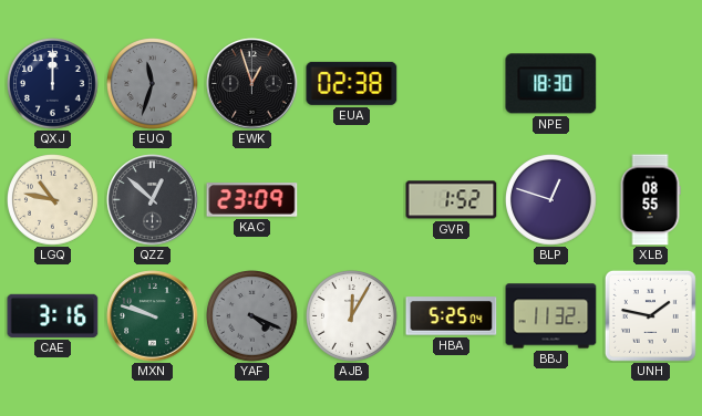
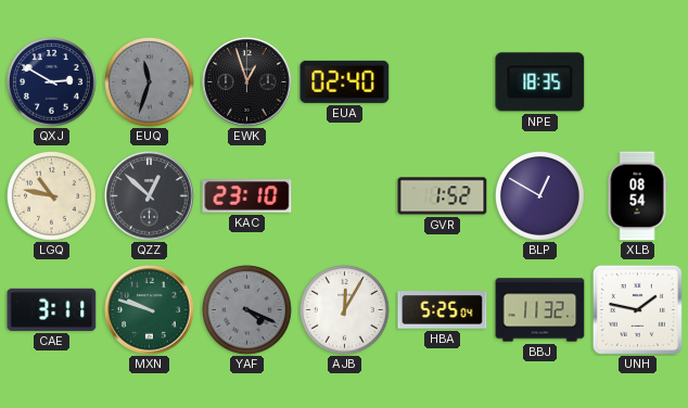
QXJ: 12:00 -> 2:50 (52, 82)
EUA: 02:38 -> 02:40 (345, 81)
NPE: 18:30 -> 18:35 (540, 82)
KAC: 23:09 -> 23:10 (247, 196)
BLP: 12:48 -> 12:50 (540, 196)
XLB: 08:55 -> 08:54 (637, 196)
CAE: 3:16 -> 3:11 (52, 309)
